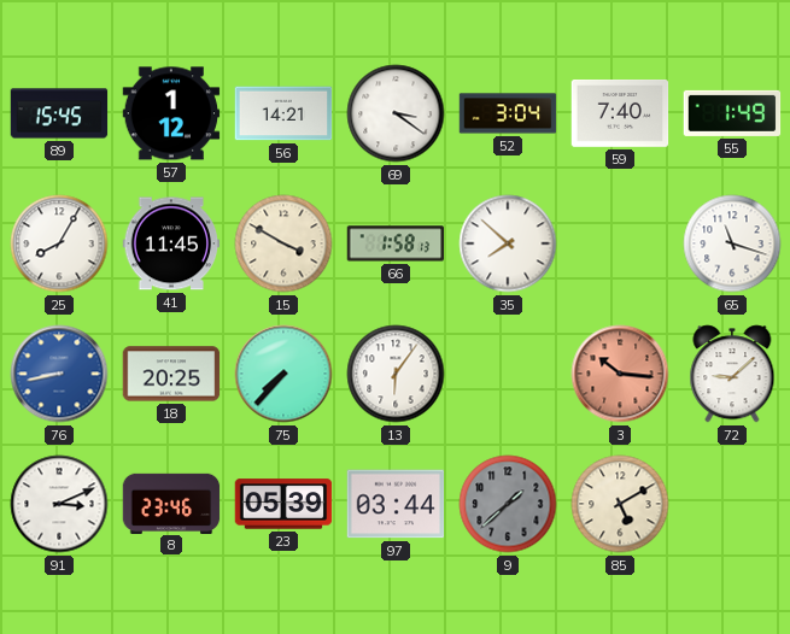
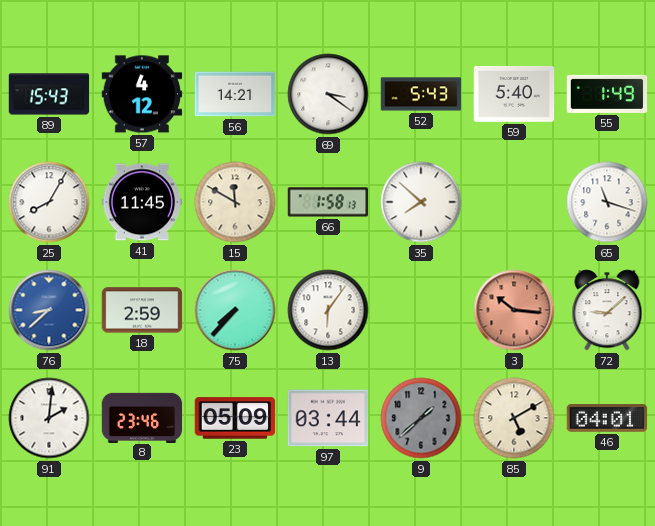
89: 15:45 -> 15:43 (49, 94)
57: 1:12 -> 4:12 (142, 94)
52: 3:04 -> 5:43 (421, 94)
59: 7:40 -> 5:40 (514, 95)
15: 3:50 -> 11:50 (235, 202)
76: 8:43 -> 8:38 (49, 310)
18: 20:25 -> 2:59 (142, 310)
91: 3:11 -> 2:01 (49, 418)
23: 05:39 -> 05:09 (235, 418)
46: none -> 04:01 (607, 418)
